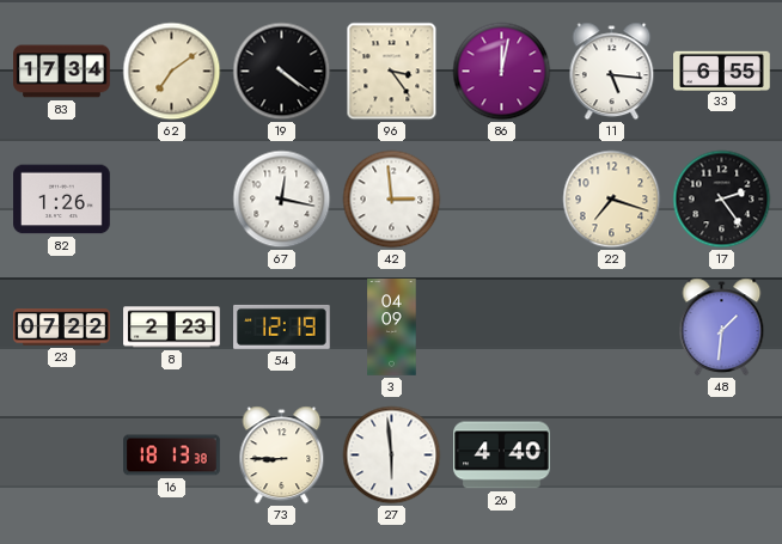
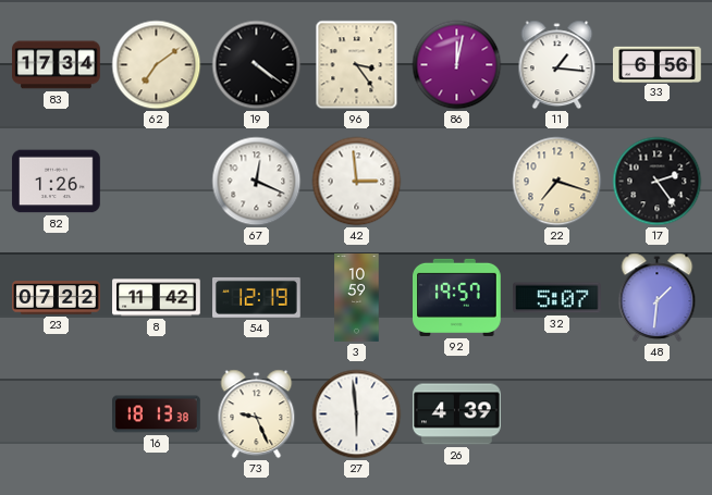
11: 5:16 -> 1:16 (557, 65)
33: 6:55 -> 6:56 (658, 64)
67: 12:17 -> 12:19 (257, 182)
8: 2:23 -> 11:42 (157, 298)
3: 04:09 -> 10:59 (357, 298)
92: none -> 19:57 (457, 297)
32: none -> 5:07 (557, 298)
73: 8:45 -> 9:26 (257, 414)
26: 4:40 -> 4:39 (457, 414)
